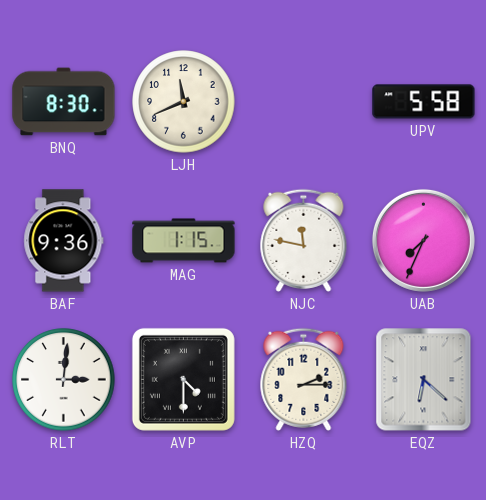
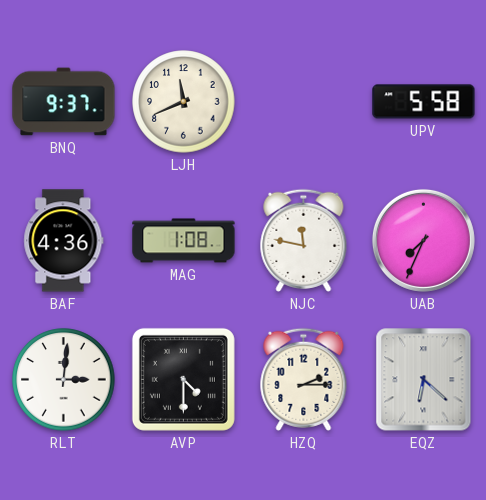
BNQ: 8:30 -> 9:37 (64, 102)
BAF: 9:36 -> 4:36 (64, 241)
MAG: 1:15 -> 1:08 (184, 241)
